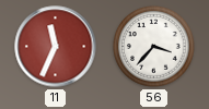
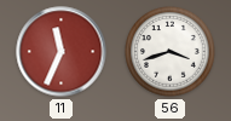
56: 3:37 -> 3:42 (171, 52)
